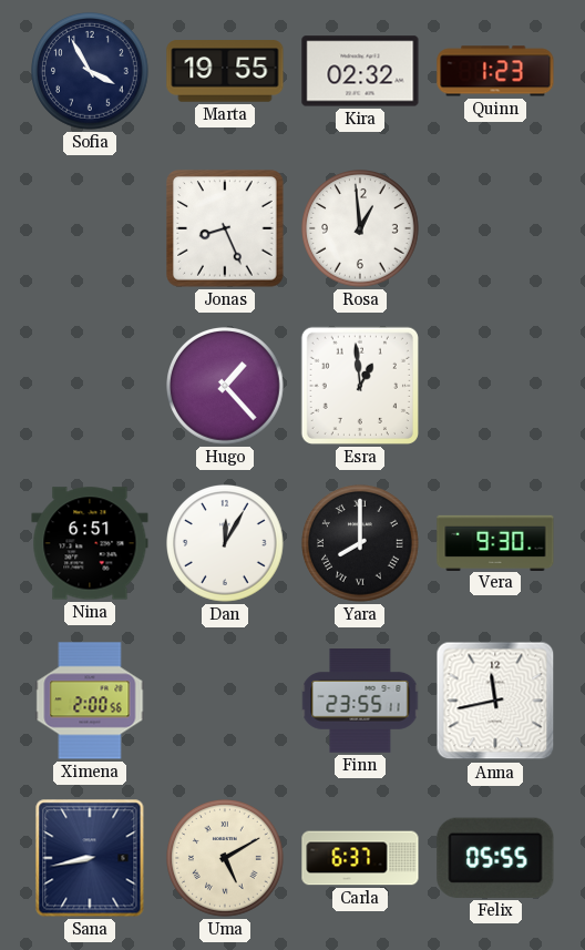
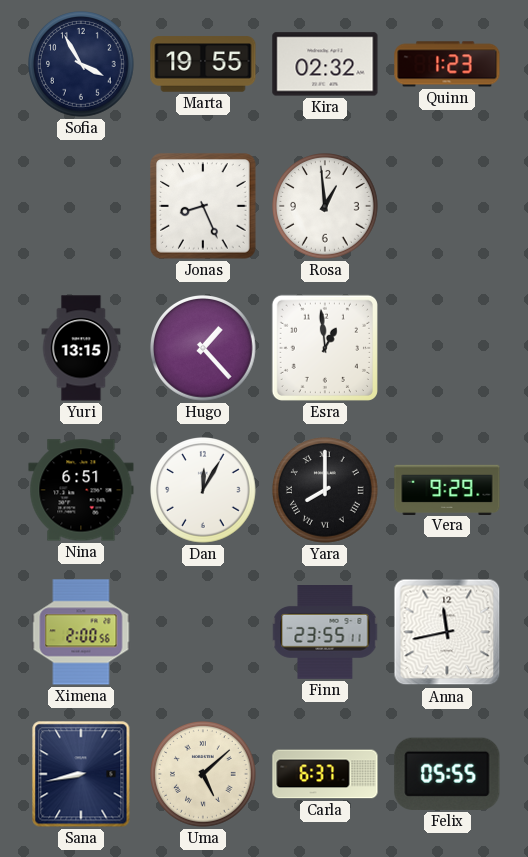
Yuri: none -> 13:15 (81, 348)
Vera: 9:30 -> 9:29 (447, 489)
Uma: 5:10 -> 5:08 (204, 775)
